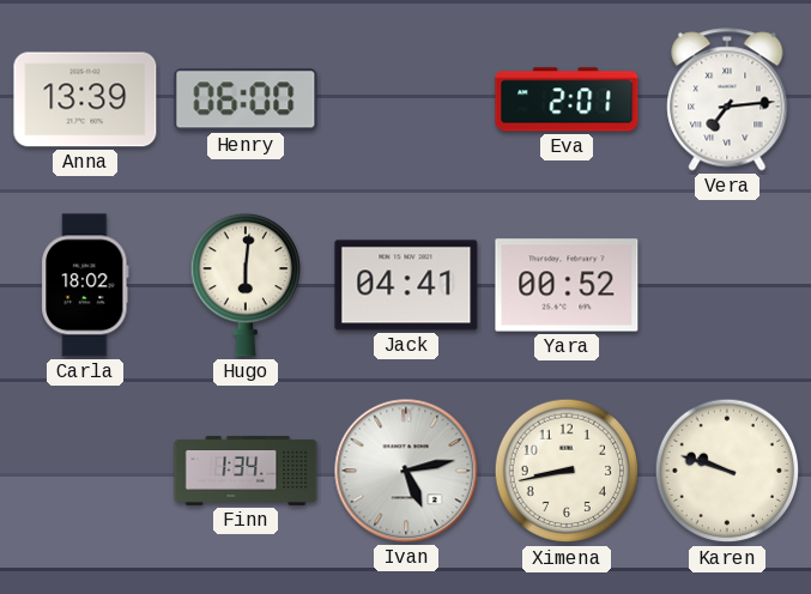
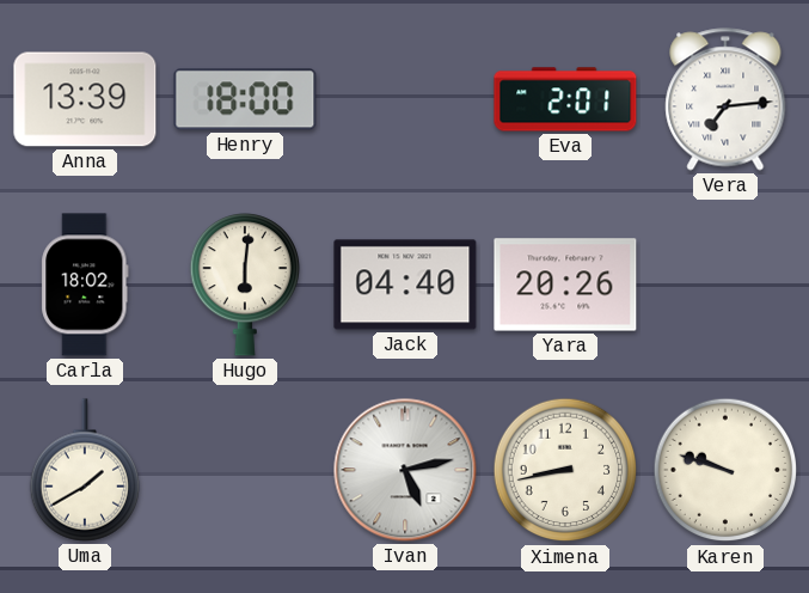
Henry: 06:00 -> 18:00 (245, 99)
Jack: 04:41 -> 04:40 (405, 285)
Yara: 00:52 -> 20:26 (565, 285)
Uma: none -> 1:40 (84, 470)
Finn: 1:34 -> none (246, 471)
